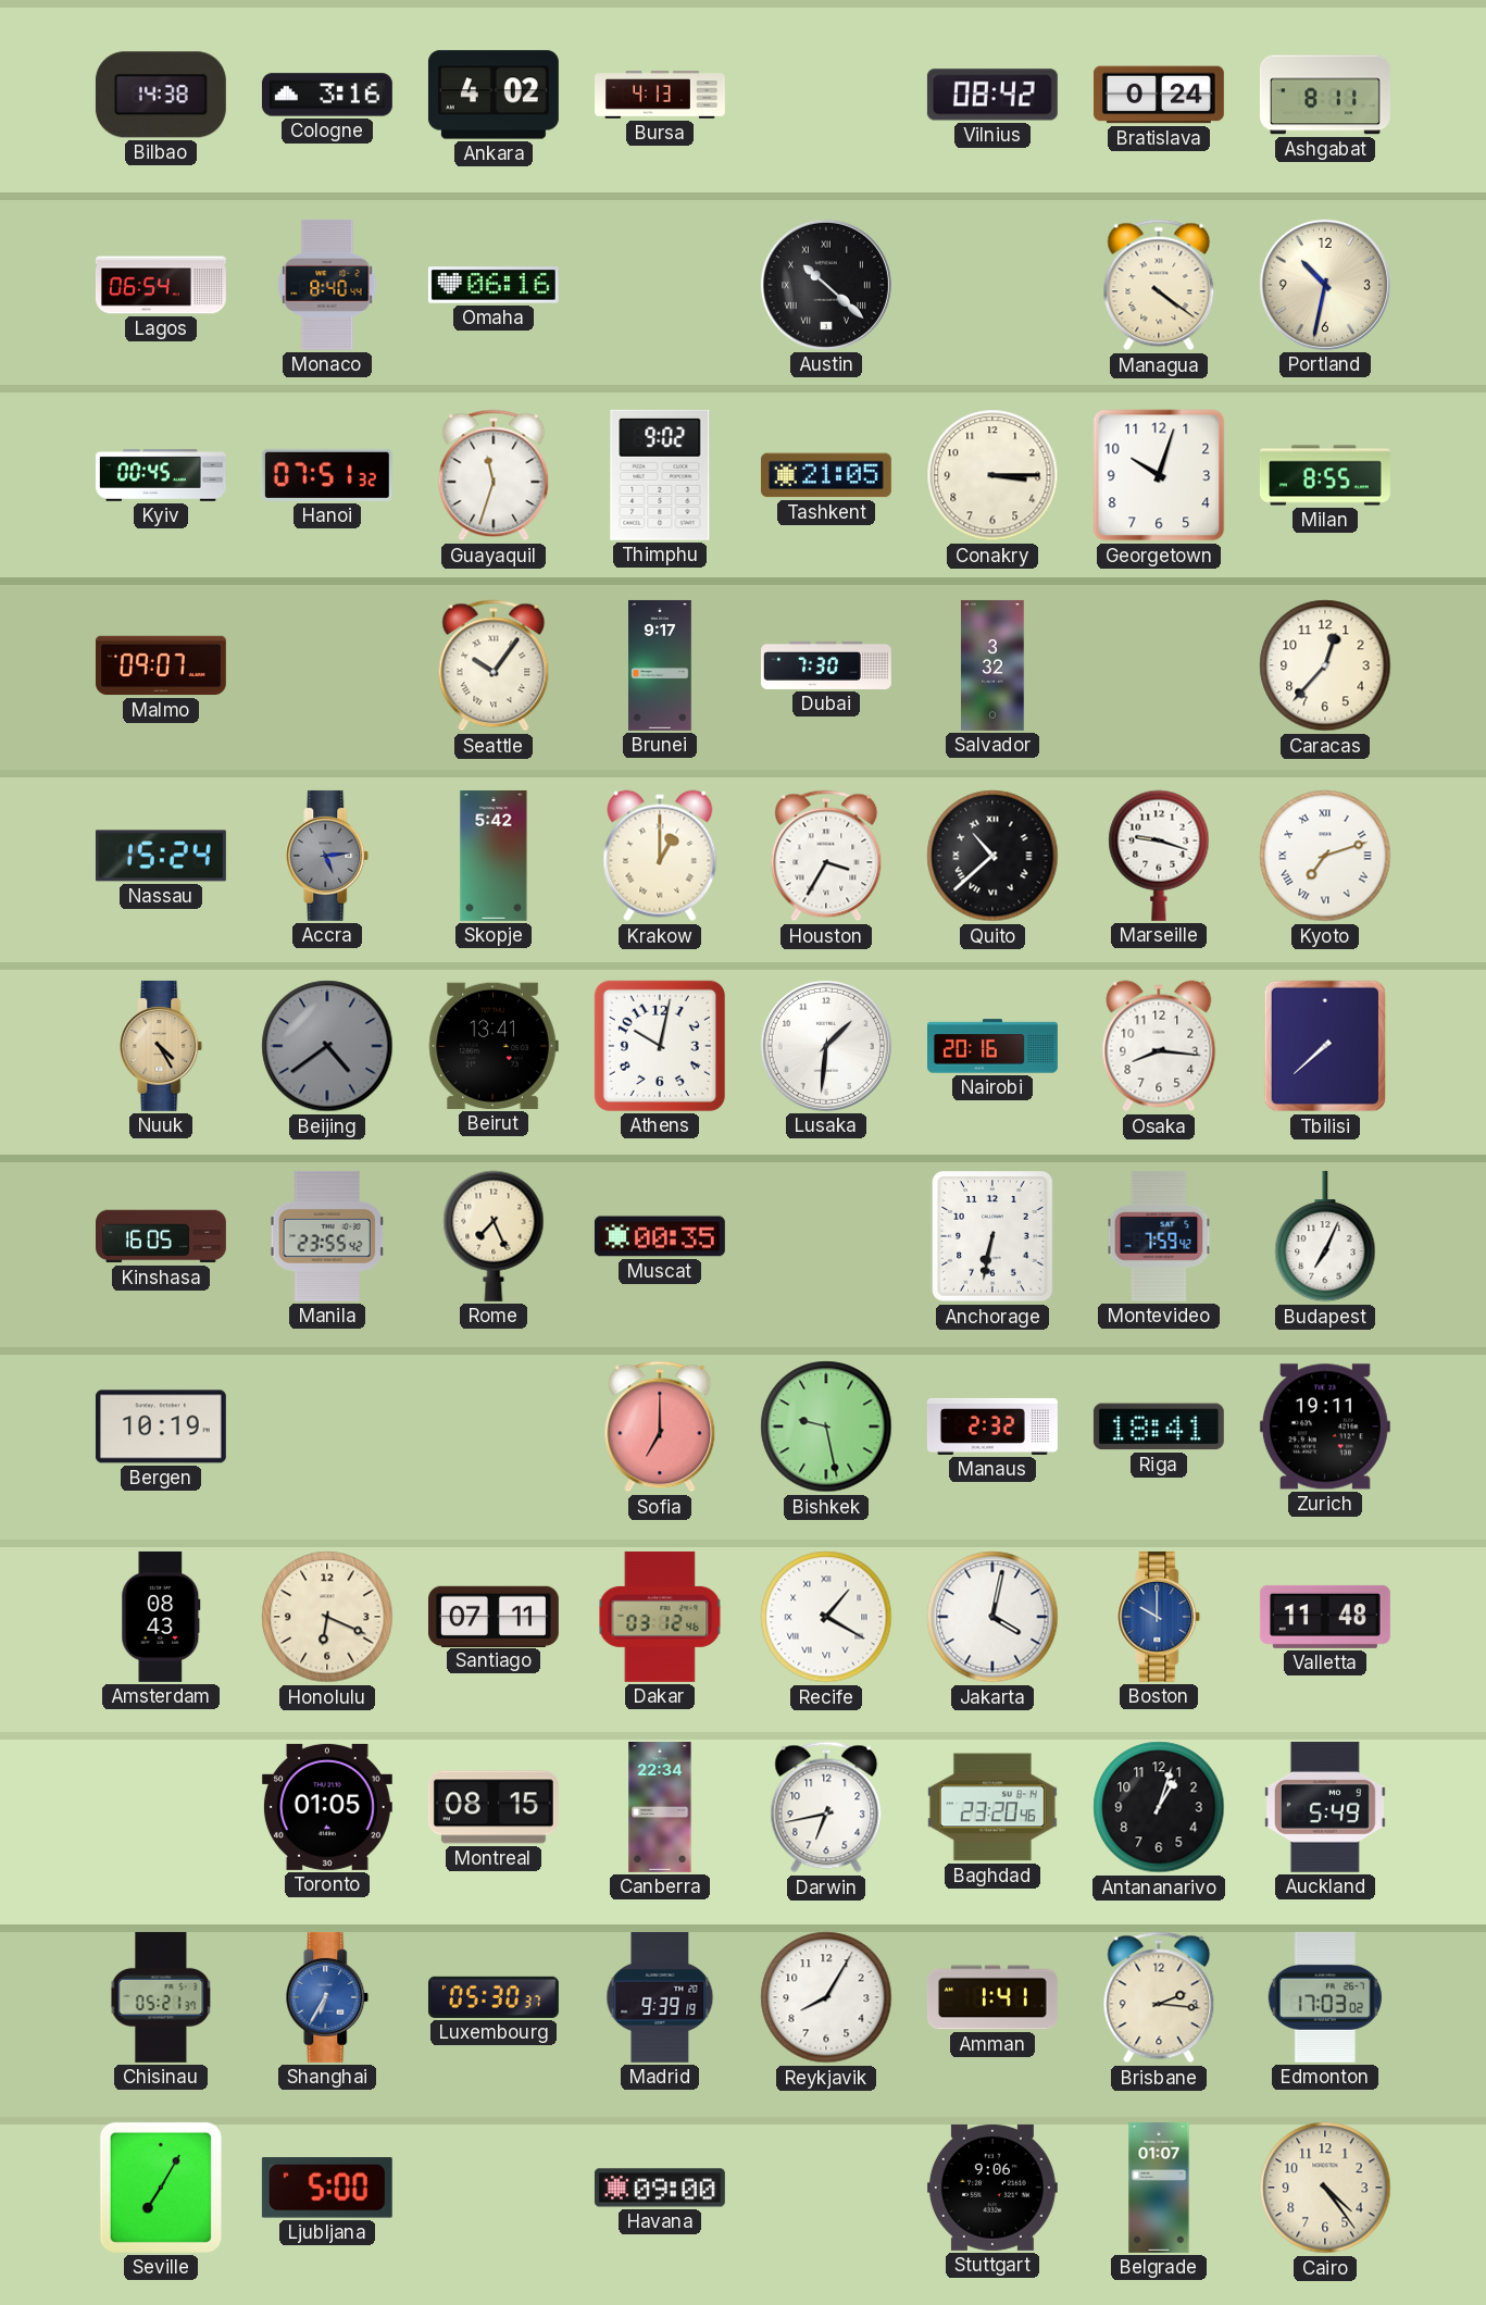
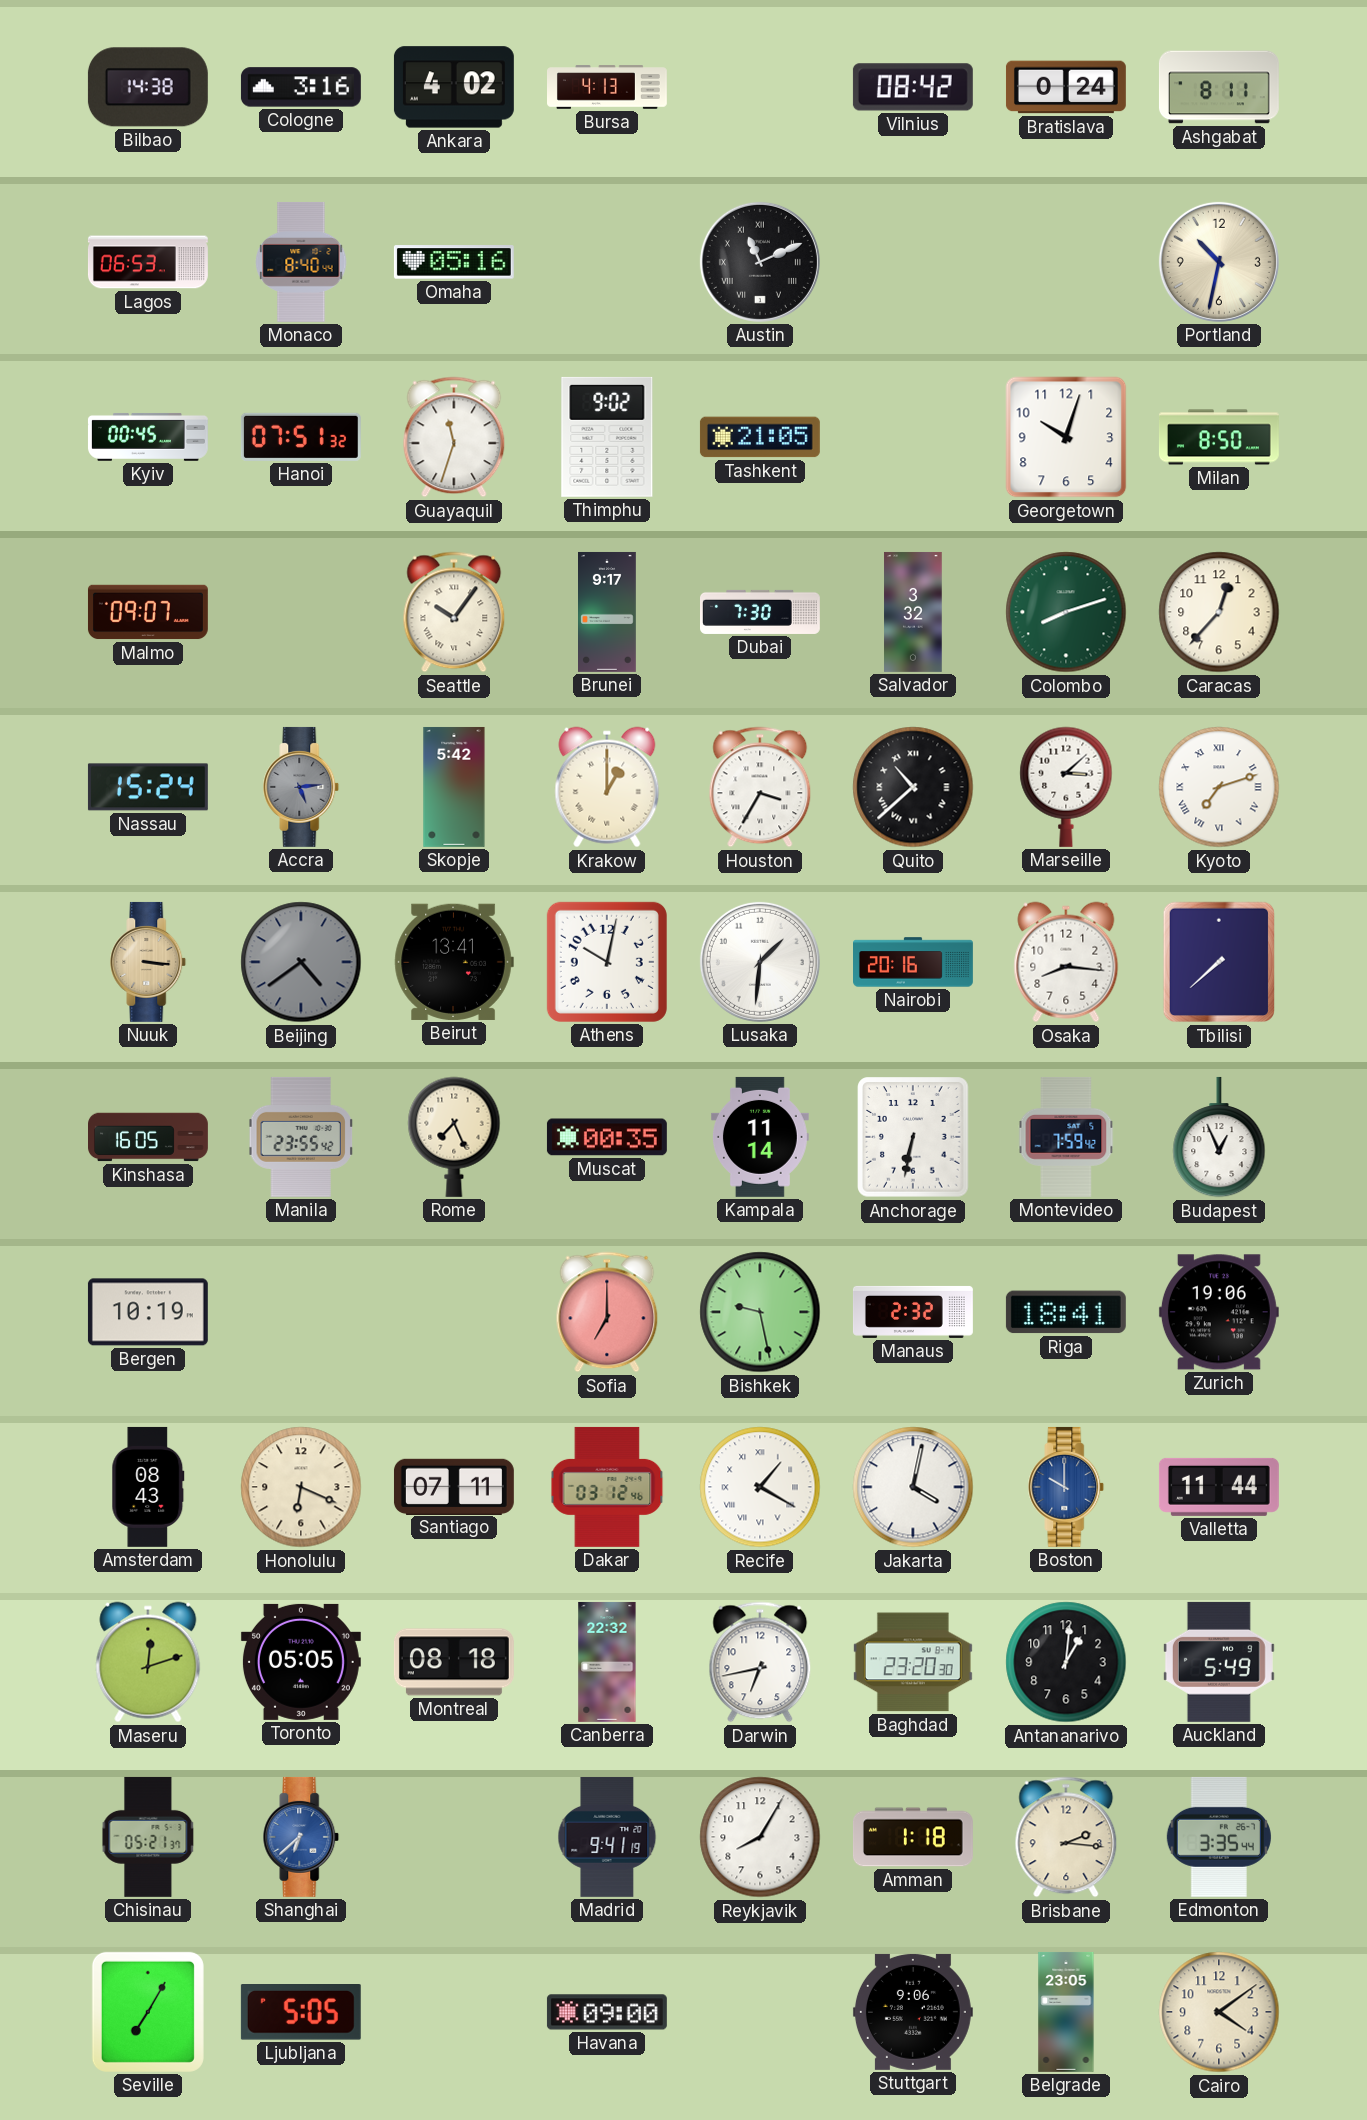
Lagos: 06:54 -> 06:53 (148, 262)
Omaha: 06:16 -> 05:16 (454, 262)
Austin: 10:22 -> 11:11 (760, 262)
Managua: 4:21 -> none (1159, 285)
Conakry: 3:15 -> none (992, 475)
Milan: 8:55 -> 8:50 (1219, 437)
Colombo: none -> 8:12 (1066, 612)
Marseille: 9:18 -> 3:08 (1066, 787)
Nuuk: 4:25 -> 3:16 (148, 962)
Kampala: none -> 11:14 (760, 1137)
Budapest: 7:04 -> 12:56 (1219, 1137)
Zurich: 19:11 -> 19:06 (1219, 1312)
Valletta: 11:48 -> 11:44 (1219, 1487)
Maseru: none -> 12:12 (148, 1662)
Toronto: 01:05 -> 05:05 (301, 1662)
Montreal: 08:15 -> 08:18 (454, 1662)
Canberra: 22:34 -> 22:32 (607, 1662)
Baghdad: 23:20:46 -> 23:20:30 (913, 1662)
Antananarivo: 1:03 -> 1:01 (1066, 1662)
Shanghai: 6:35 -> 6:38 (301, 1837)
Luxembourg: 05:30 -> none (494, 1997)
Madrid: 9:39 -> 9:41 (607, 1837)
Amman: 1:41 -> 1:18 (913, 1837)
Edmonton: 17:03 -> 3:35 (1219, 1837)
Ljubljana: 5:00 -> 5:05 (301, 2013)
Belgrade: 01:07 -> 23:05 (1066, 2012)
Cairo: 4:24 -> 4:09 (1219, 2012)
